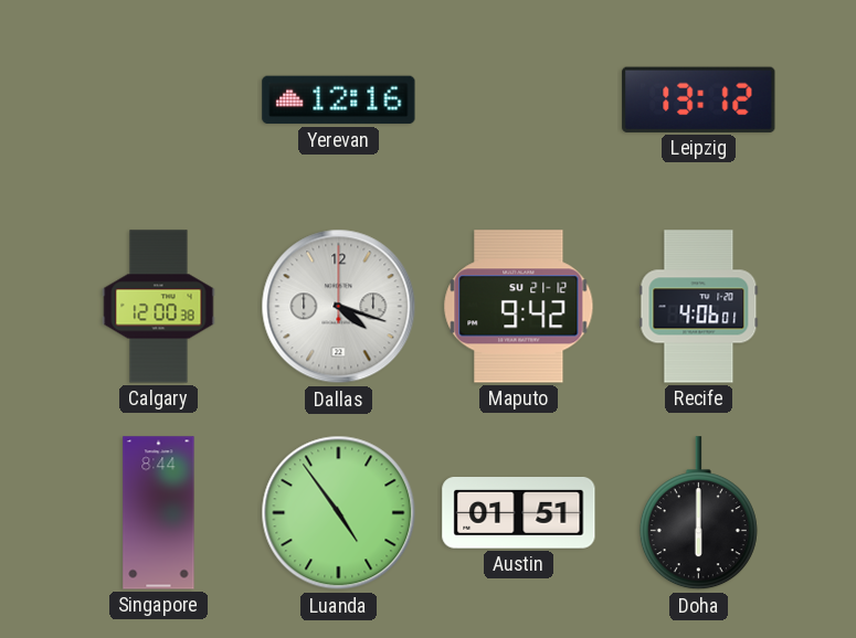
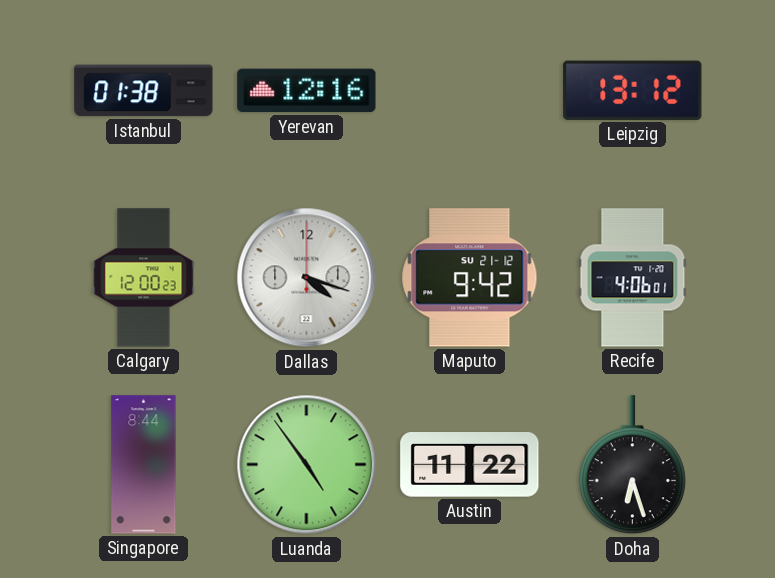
Istanbul: none -> 01:38 (144, 91)
Calgary: 12:00:38 -> 12:00:23 (144, 278)
Austin: 01:51 -> 11:22 (470, 465)
Doha: 6:00 -> 6:27 (632, 465)
